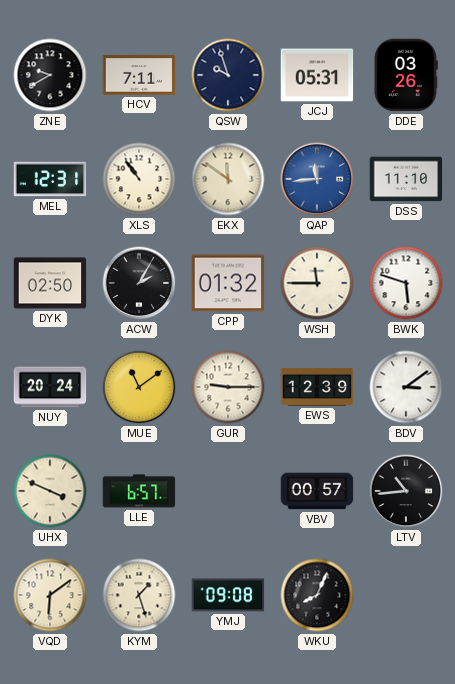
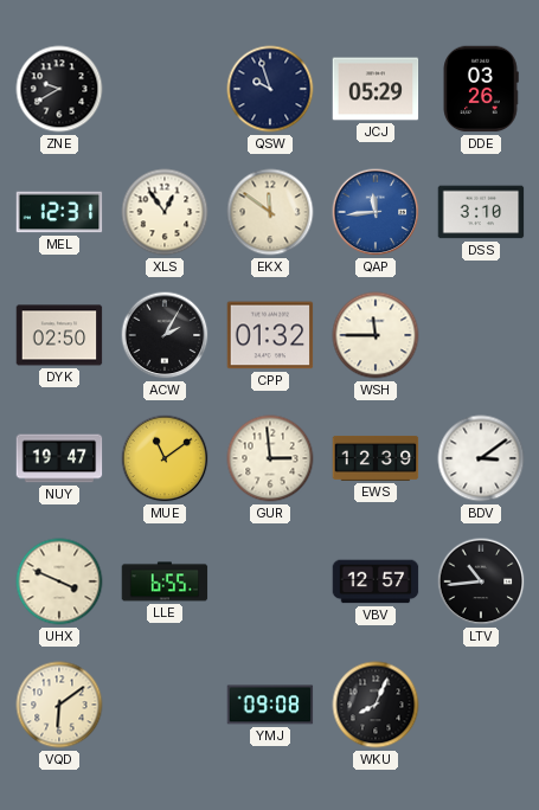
HCV: 7:11 -> none (139, 75)
JCJ: 05:31 -> 05:29 (376, 89)
XLS: 10:54 -> 12:54 (165, 212)
DSS: 11:10 -> 3:10 (481, 212)
BWK: 5:48 -> none (406, 283)
NUY: 20:24 -> 19:47 (59, 458)
GUR: 9:15 -> 2:59 (270, 458)
LLE: 6:57 -> 6:55 (165, 581)
VBV: 00:57 -> 12:57 (376, 581)
KYM: 1:27 -> none (139, 595)
